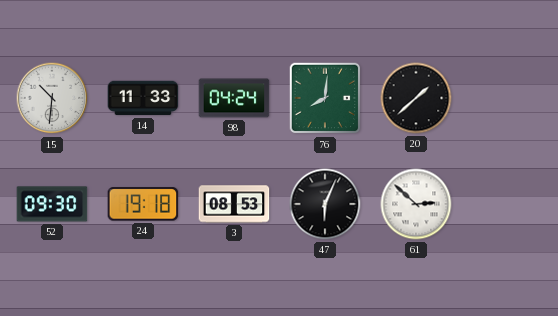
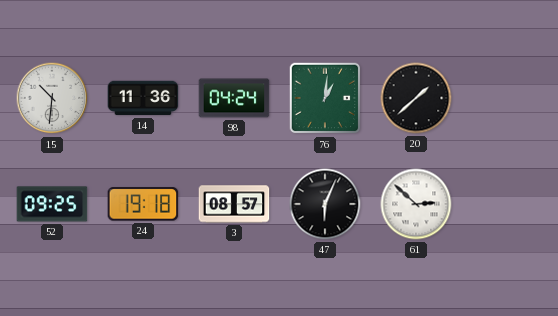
14: 11:33 -> 11:36 (143, 98)
76: 8:01 -> 1:01 (325, 98)
52: 09:30 -> 09:25 (52, 204)
3: 08:53 -> 08:57 (234, 204)
